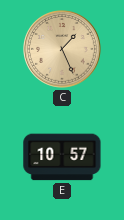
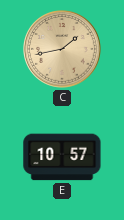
C: 1:26 -> 1:43 (62, 49)
